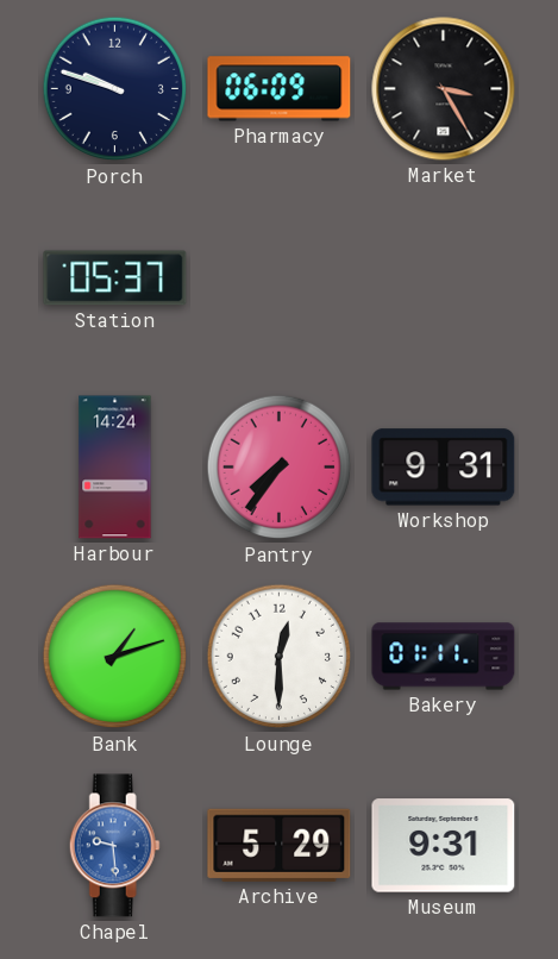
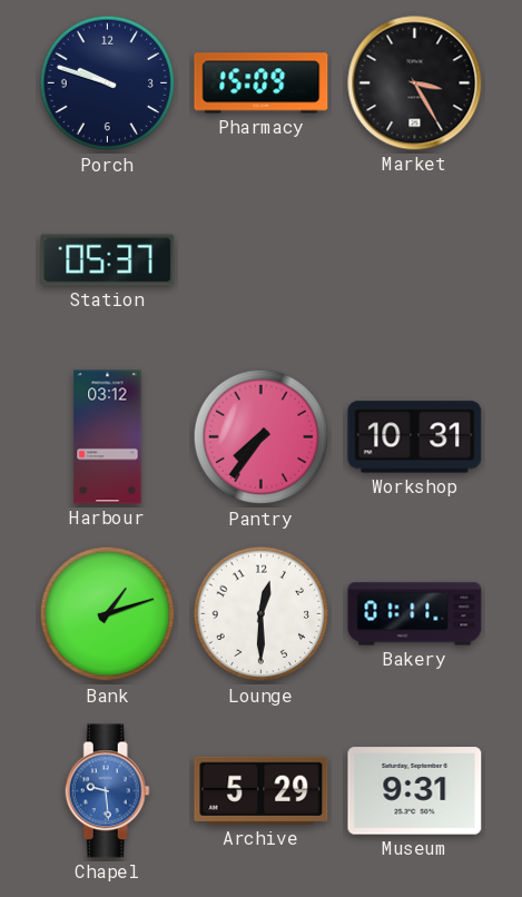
Pharmacy: 06:09 -> 15:09 (262, 83)
Harbour: 14:24 -> 03:12 (108, 437)
Workshop: 9:31 -> 10:31 (415, 437)
